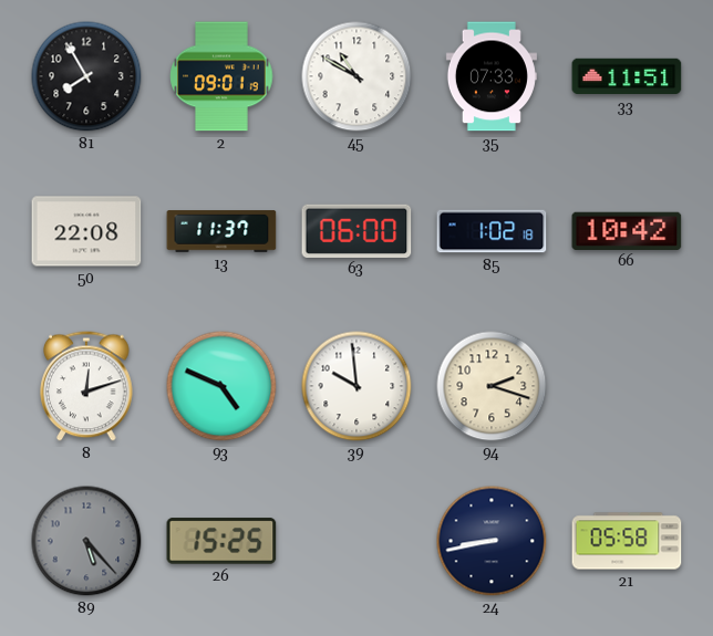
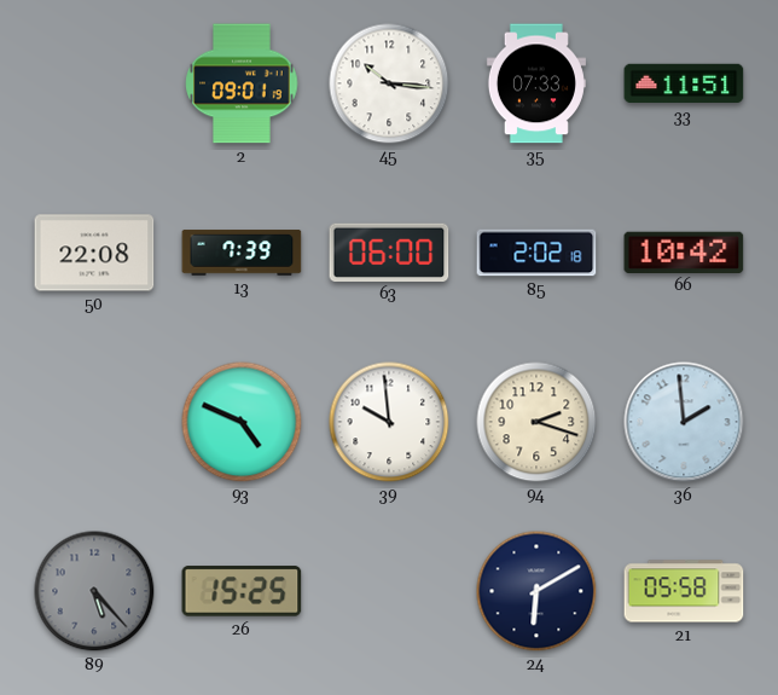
81: 7:55 -> none (86, 76)
45: 10:50 -> 10:16 (389, 83)
13: 11:37 -> 7:39 (242, 253)
85: 1:02 -> 2:02 (536, 253)
8: 12:12 -> none (86, 386)
36: none -> 1:59 (684, 422)
24: 8:43 -> 6:10 (536, 591)
